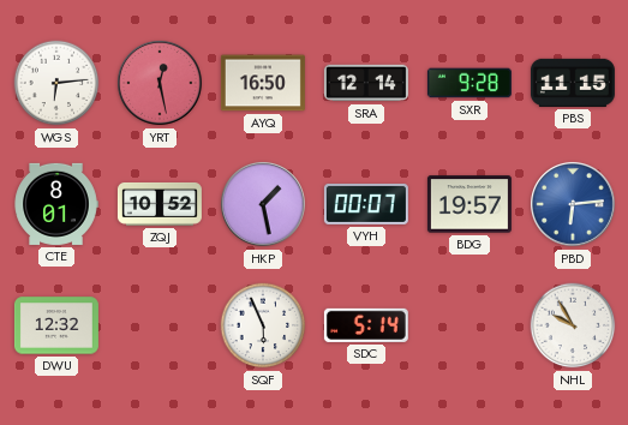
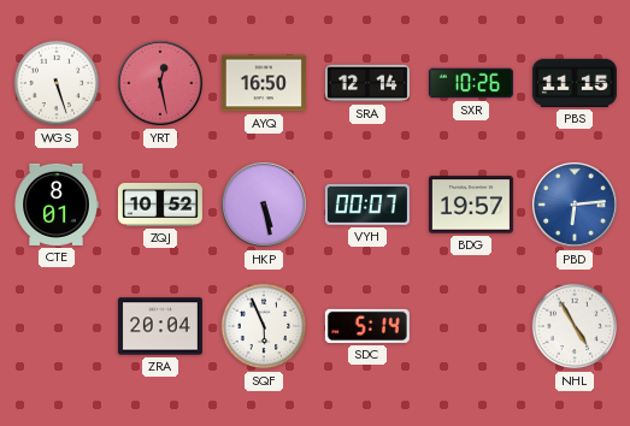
WGS: 6:14 -> 5:27 (57, 83)
SXR: 9:28 -> 10:26 (471, 83)
HKP: 1:28 -> 5:28 (264, 205)
DWU: 12:32 -> none (56, 325)
ZRA: none -> 20:04 (160, 326)
NHL: 9:55 -> 4:55 (575, 326)
